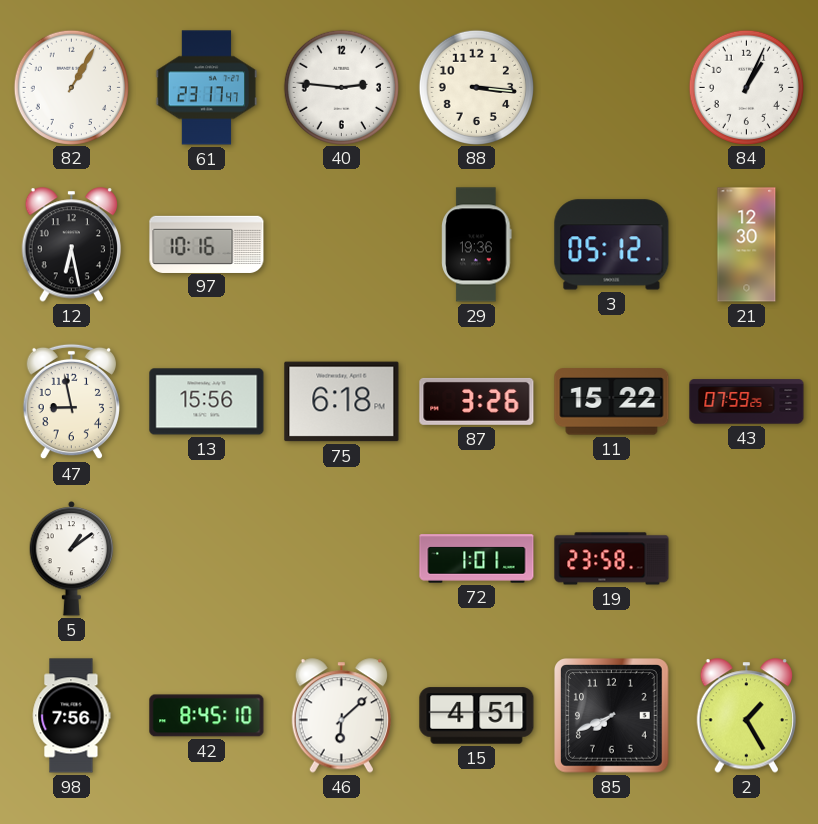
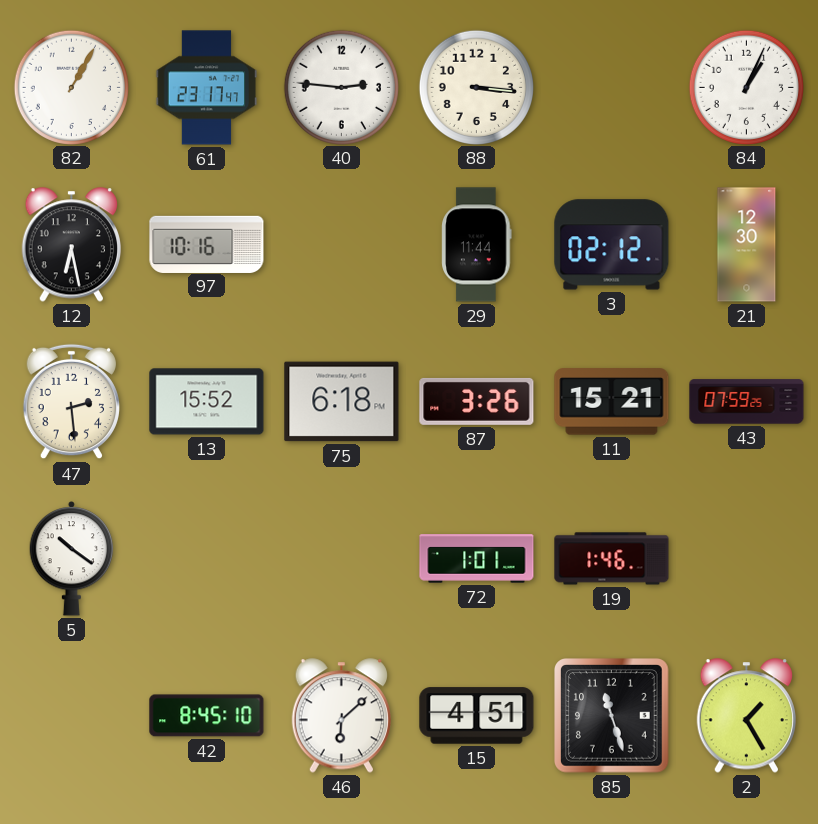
29: 19:36 -> 11:44 (477, 245)
3: 05:12 -> 02:12 (612, 245)
47: 8:58 -> 2:29 (71, 402)
13: 15:56 -> 15:52 (207, 402)
11: 15:22 -> 15:21 (612, 402)
5: 1:09 -> 10:21 (72, 558)
19: 23:58 -> 1:46 (612, 559)
98: 7:56 -> none (72, 716)
85: 7:41 -> 11:27 (612, 716)
